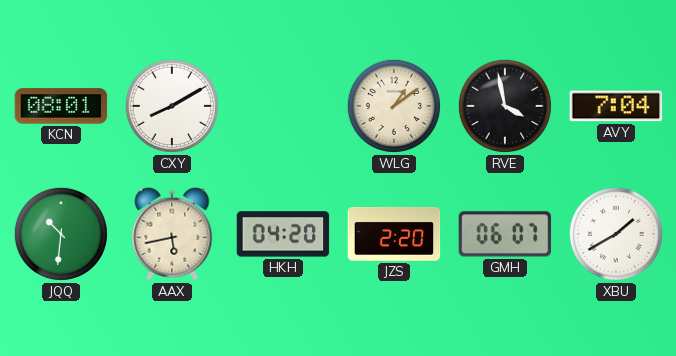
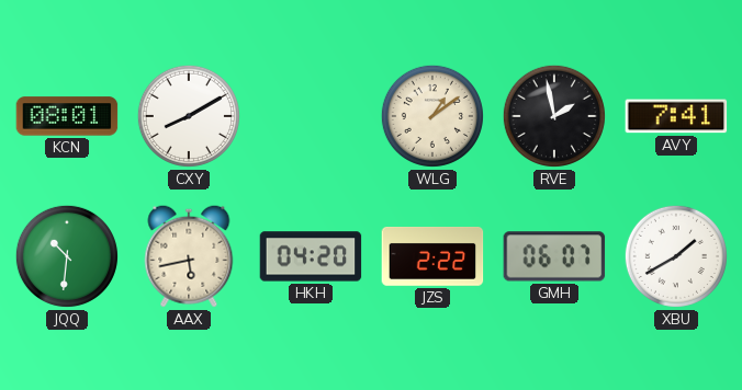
RVE: 3:58 -> 1:58 (554, 116)
AVY: 7:04 -> 7:41 (676, 116)
JZS: 2:20 -> 2:22 (432, 257)
